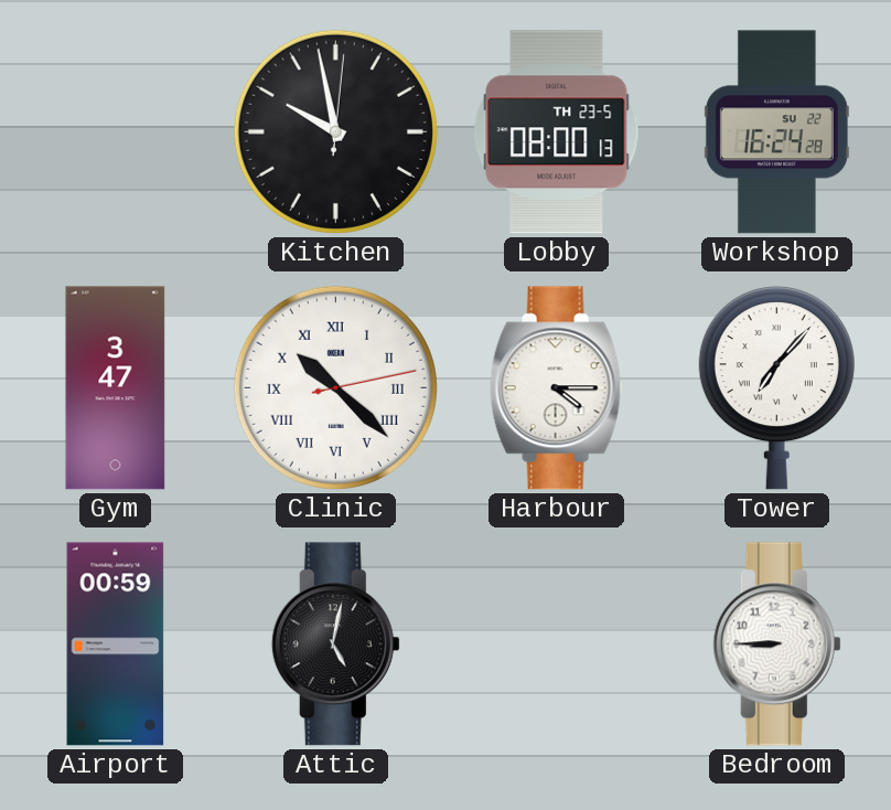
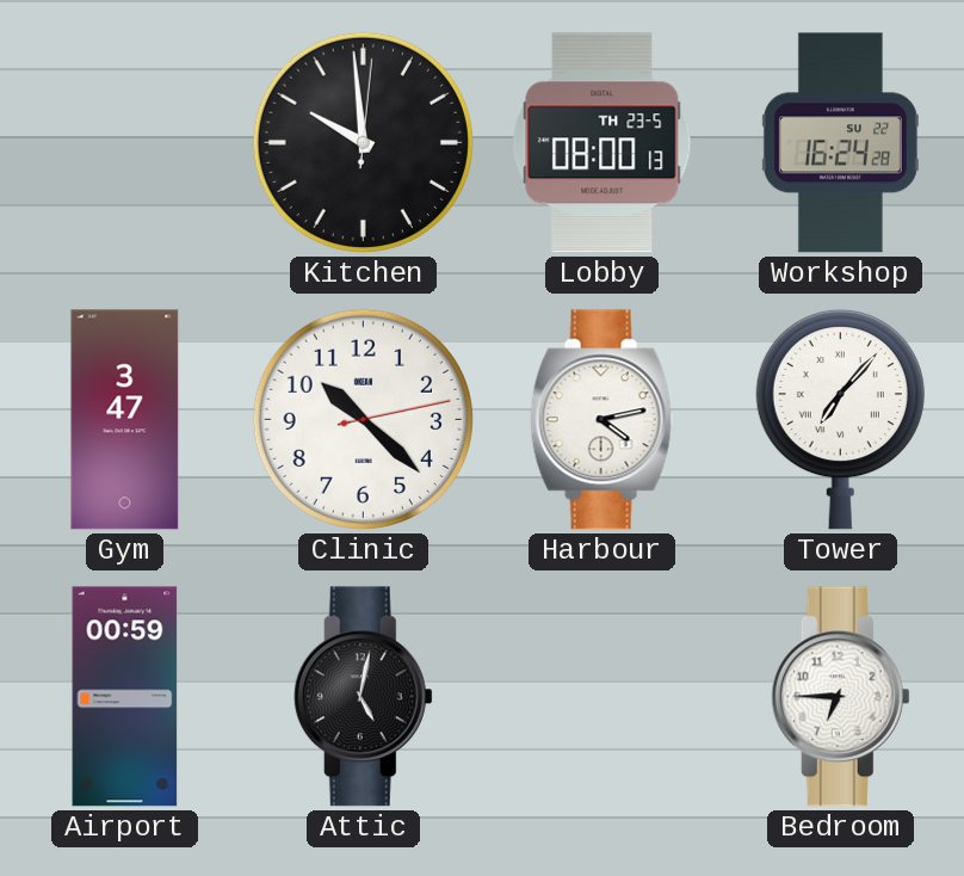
Kitchen: 9:58 -> 9:59 (363, 142)
Clinic numerals: Roman -> Arabic (363, 419)
Harbour: 4:15 -> 4:13 (602, 420)
Bedroom: 8:45 -> 6:45 (840, 697)
